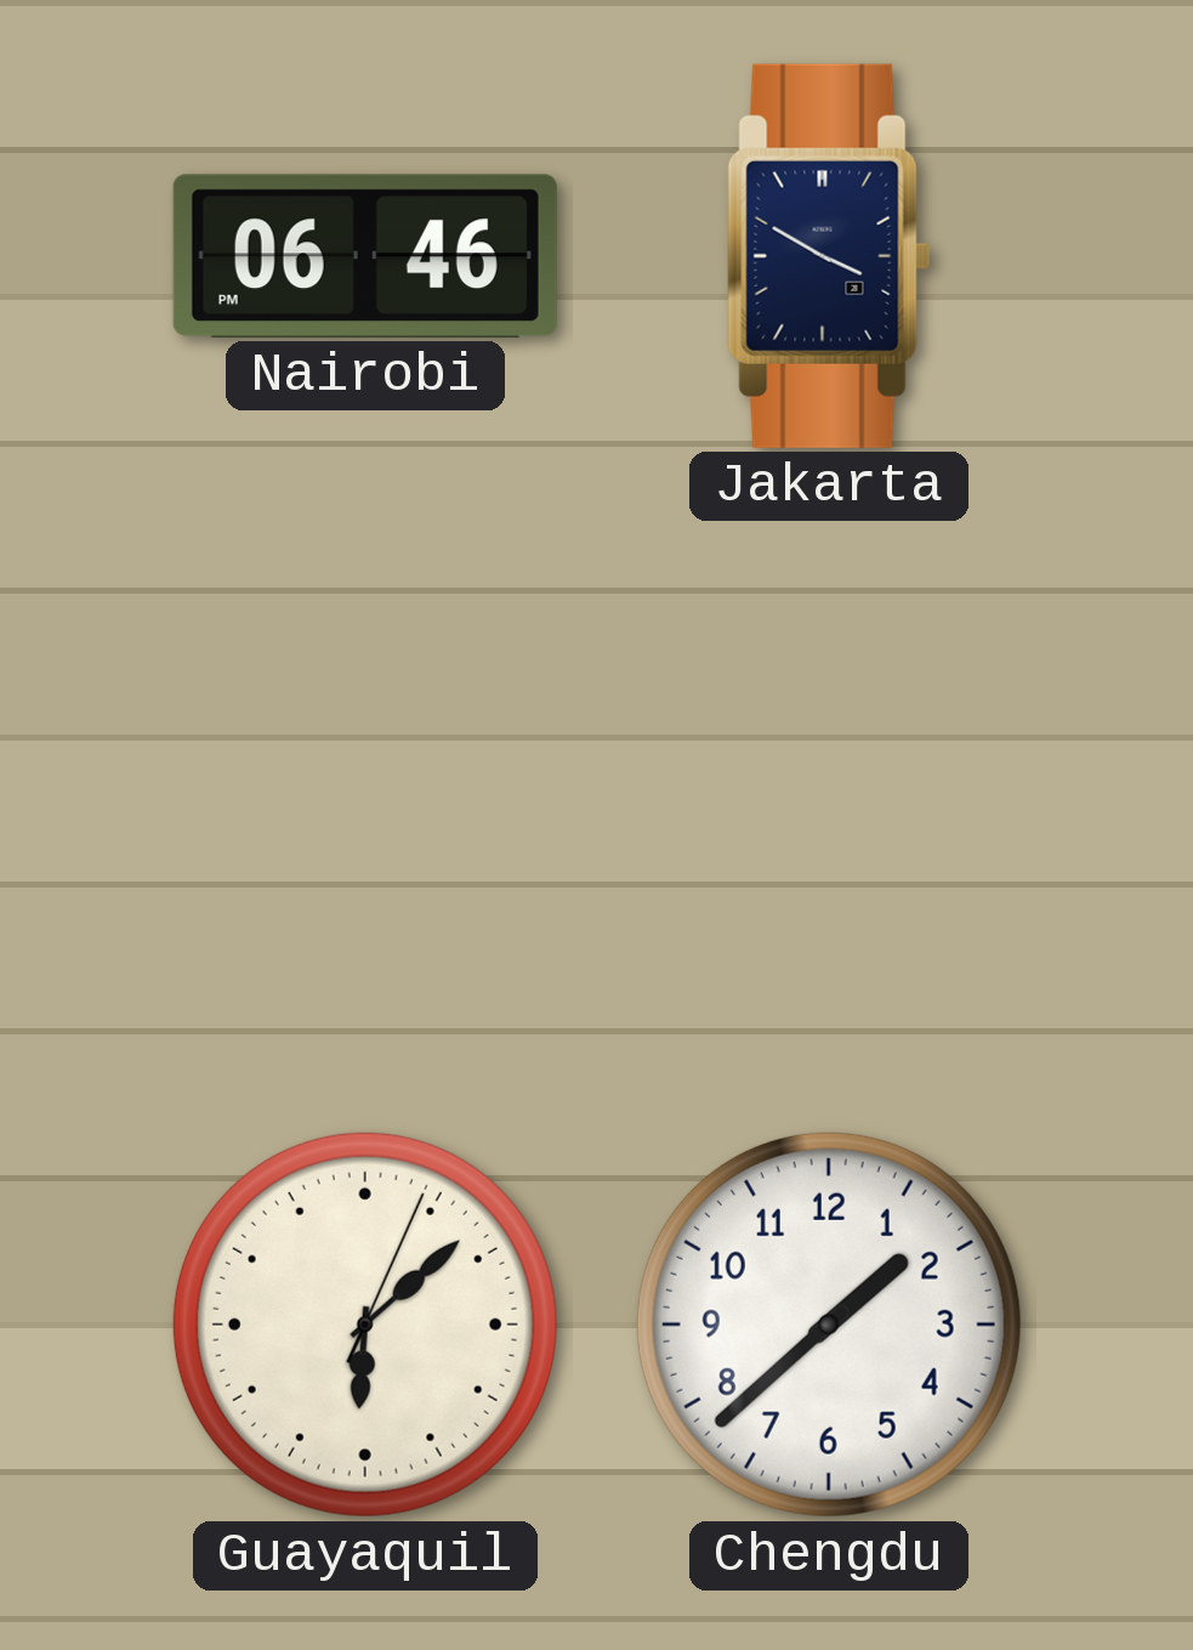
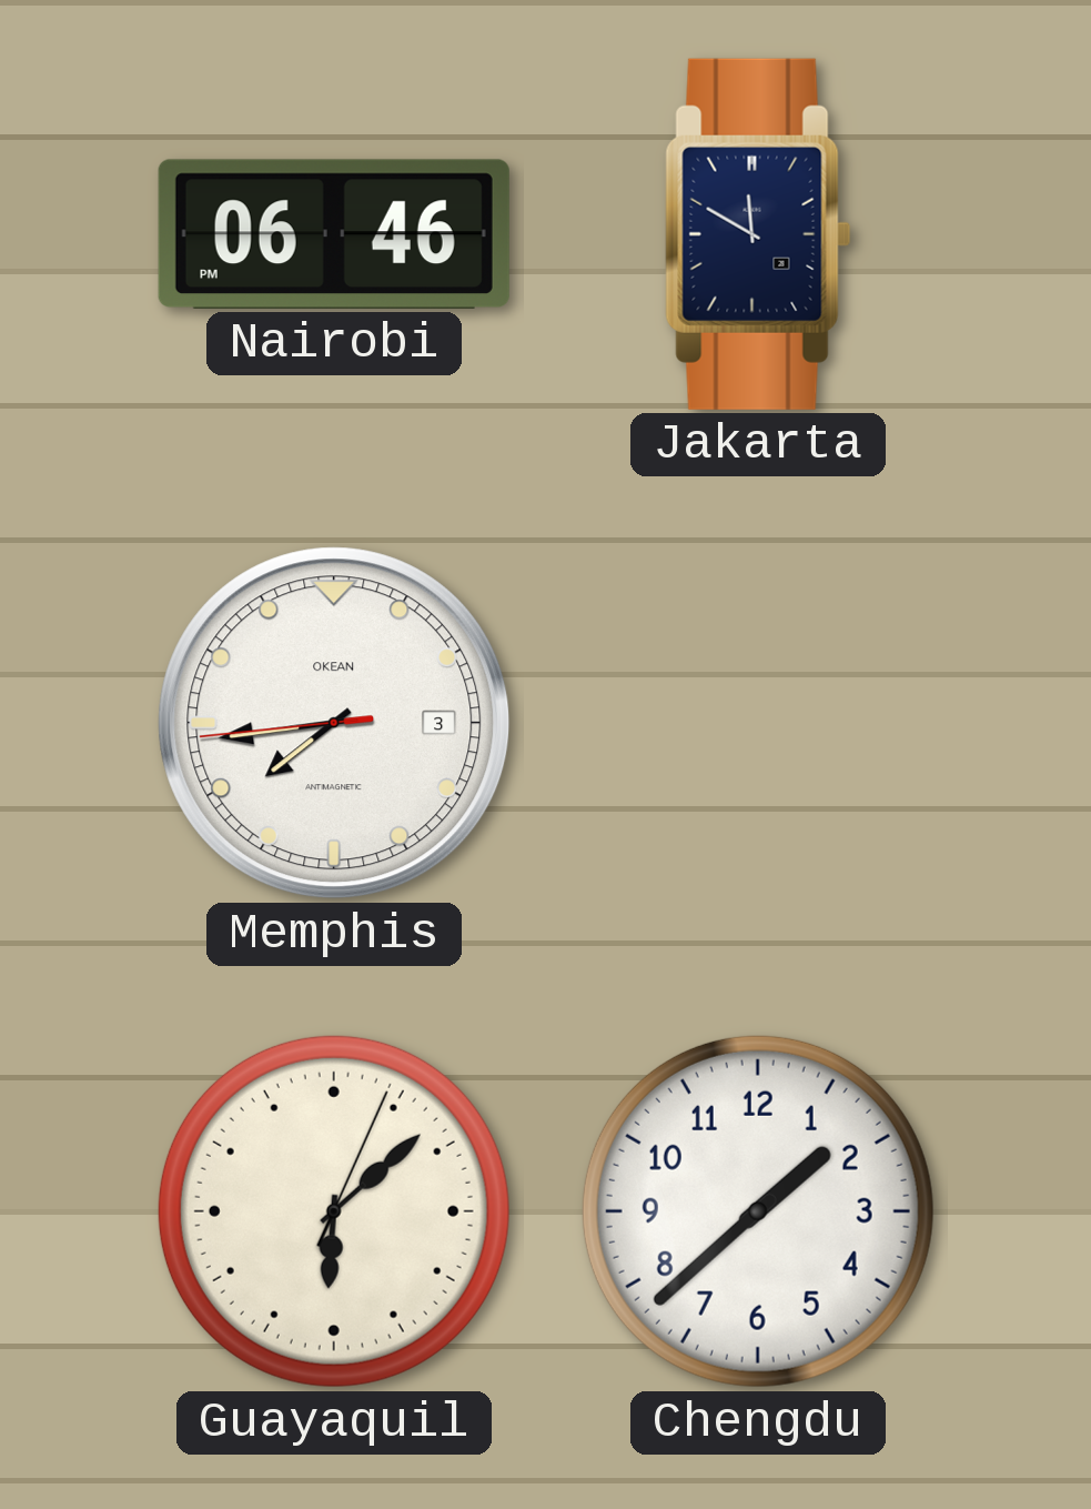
Jakarta: 3:50 -> 11:50 (758, 234)
Memphis: none -> 7:43 (334, 723)
